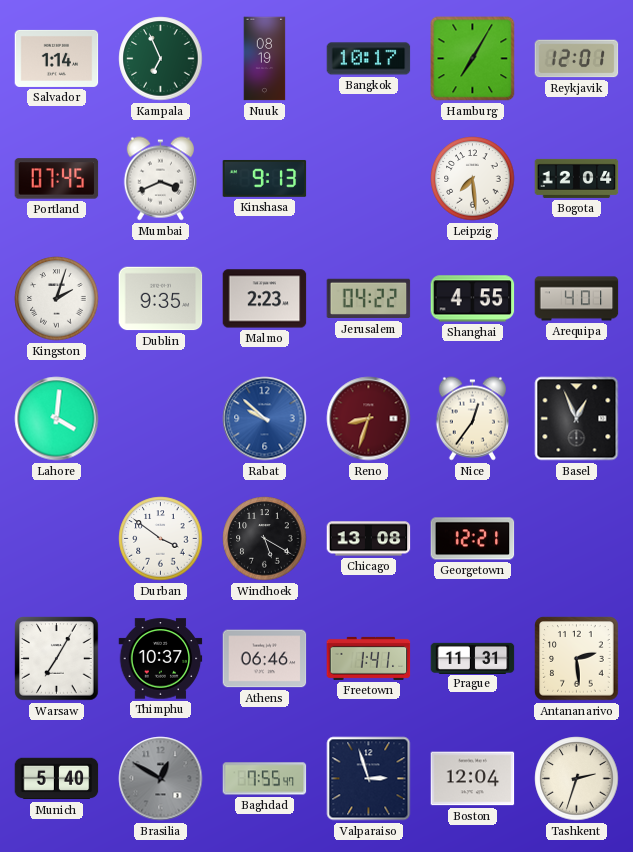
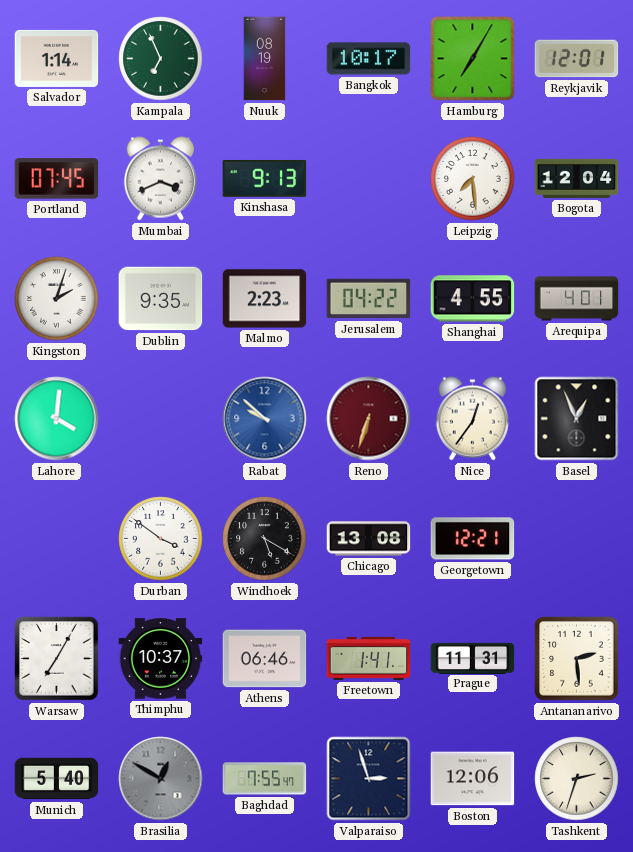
Reno: 8:33 -> 6:33 (369, 419)
Boston: 12:04 -> 12:06 (473, 779)
